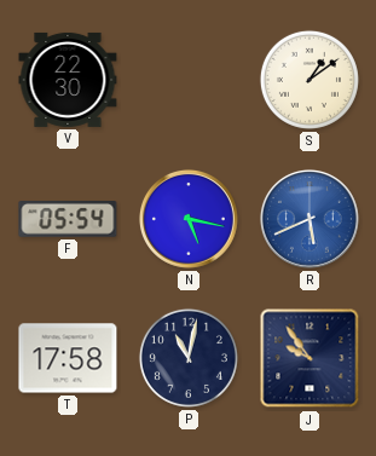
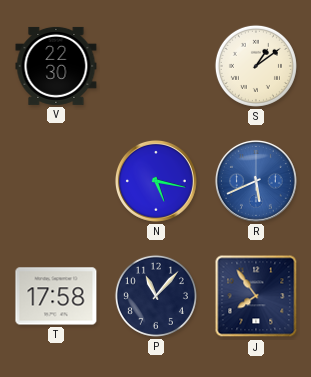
F: 05:54 -> none (68, 220)
P: 11:02 -> 11:07 (156, 296)
J: 9:54 -> 7:54 (256, 296)
